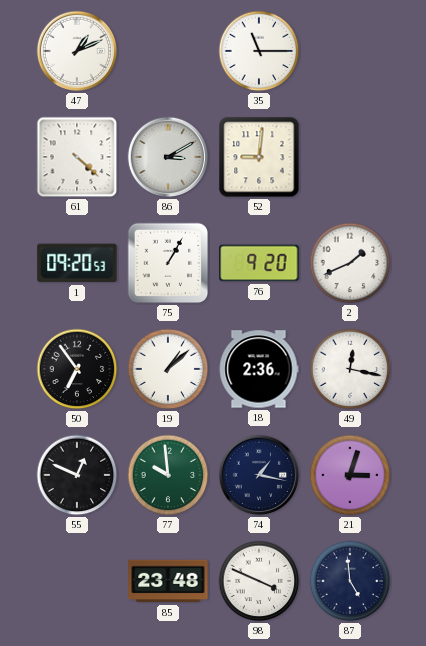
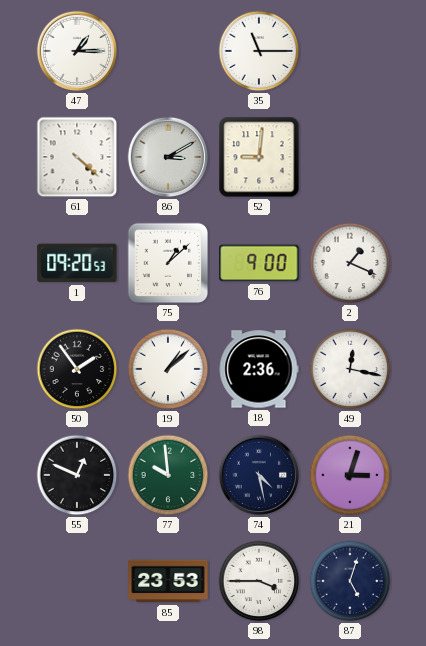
47: 1:11 -> 1:15 (77, 51)
75: 1:05 -> 1:08 (168, 263)
76: 9:20 -> 9:00 (259, 263)
2: 1:41 -> 1:19 (350, 263)
50: 6:54 -> 1:54 (77, 369)
74: 1:17 -> 4:28 (259, 475)
85: 23:48 -> 23:53 (168, 581)
98: 3:49 -> 3:45 (259, 581)
87: 4:59 -> 5:03 (350, 581)
